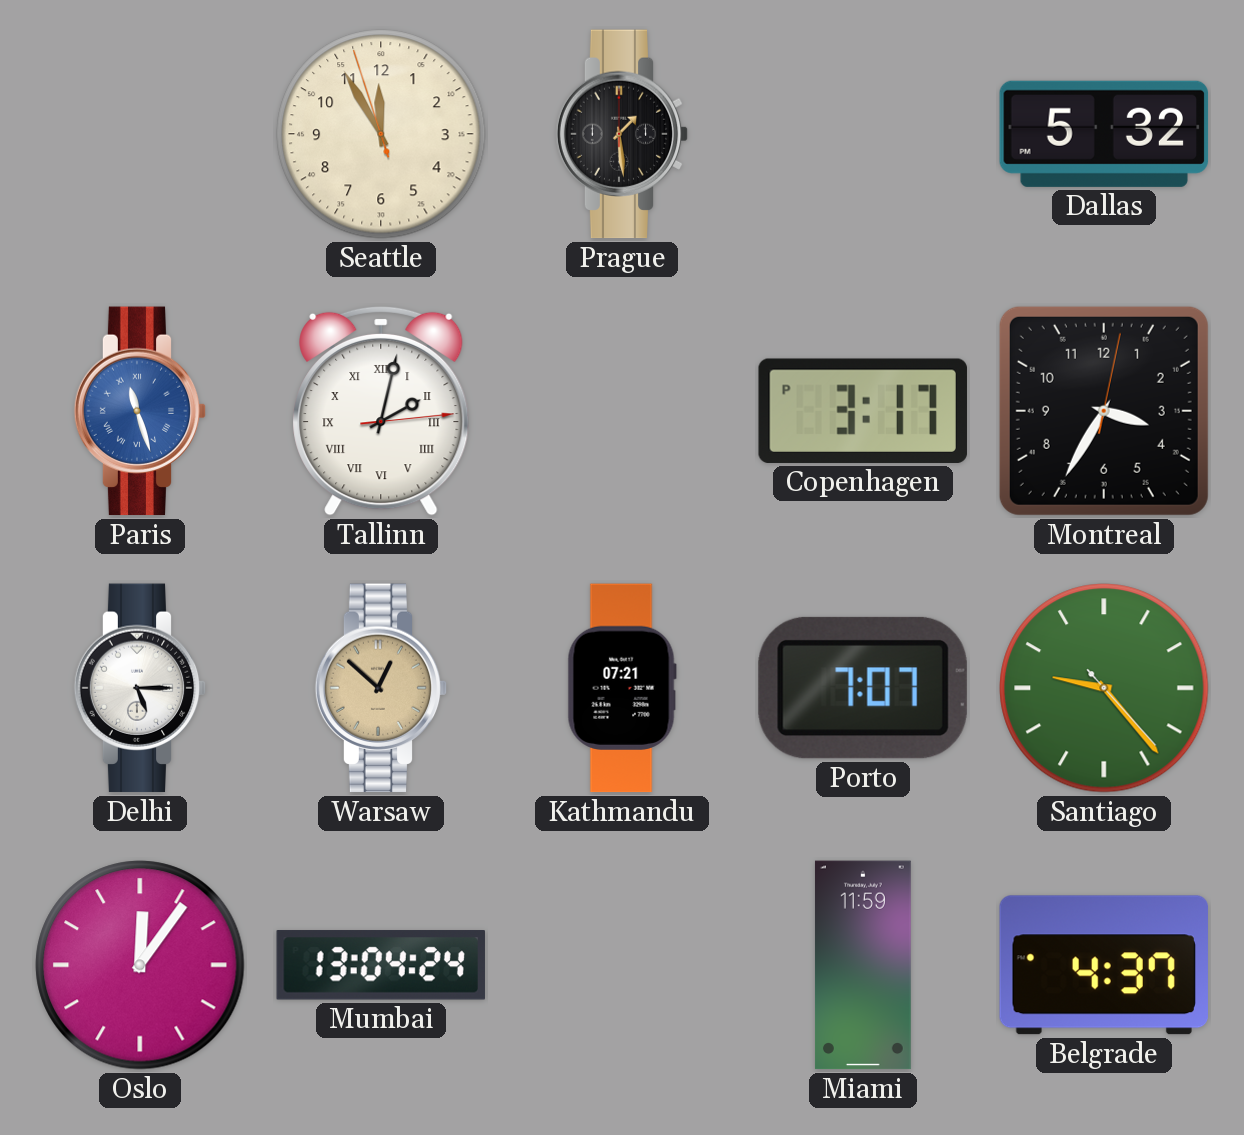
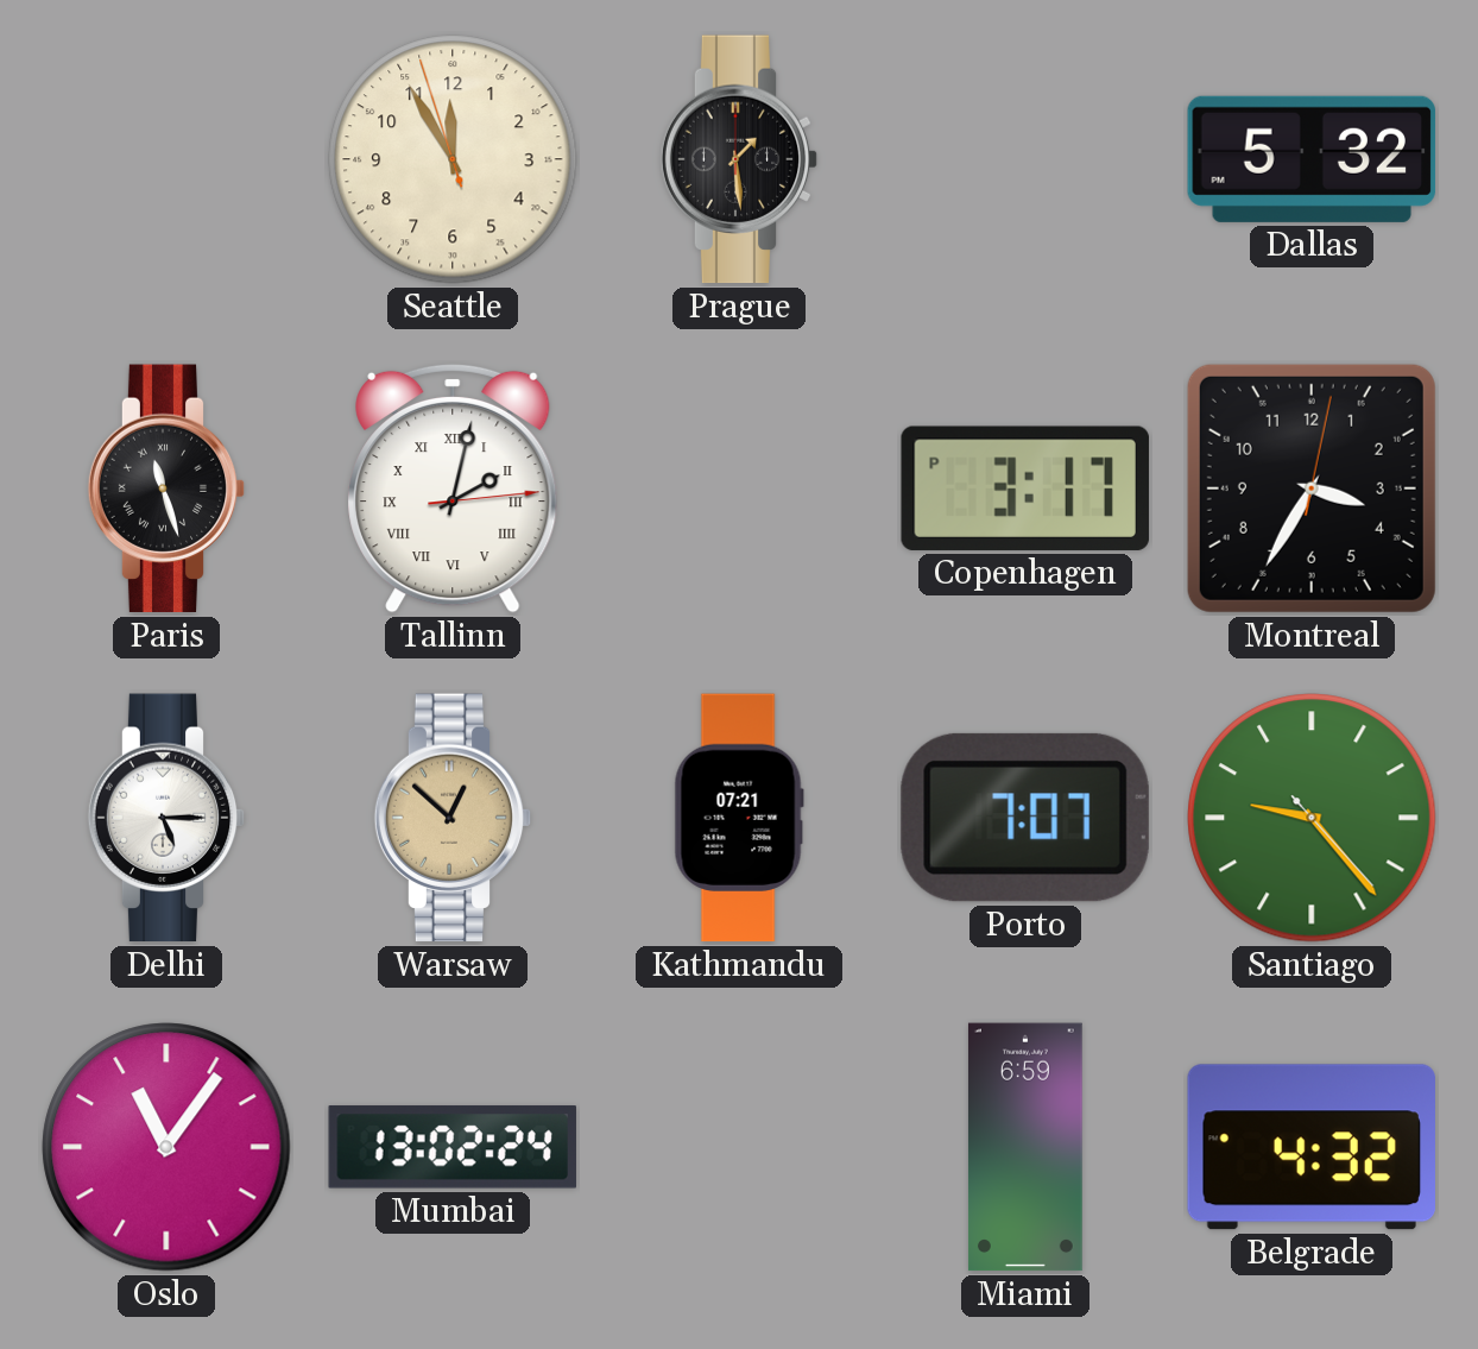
Paris dial: blue -> black (166, 488)
Oslo: 12:06 -> 11:06 (166, 1147)
Mumbai: 13:04 -> 13:02 (451, 1148)
Miami: 11:59 -> 6:59 (1025, 1147)
Belgrade: 4:37 -> 4:32 (1312, 1147)
